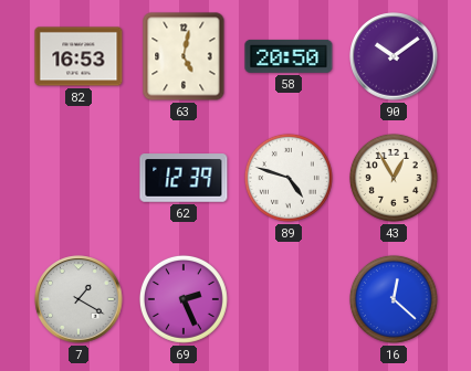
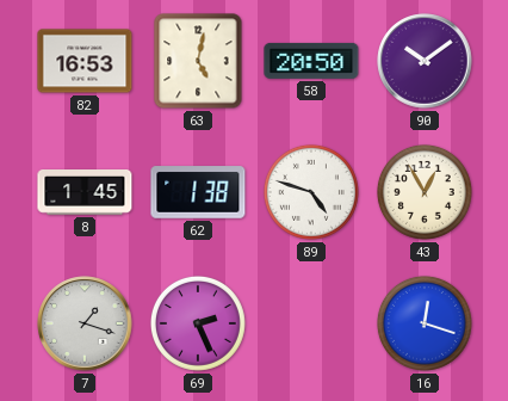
8: none -> 1:45 (85, 193)
62: 12:39 -> 1:38 (198, 192)
7: 1:20 -> 1:18 (85, 323)
16: 12:22 -> 12:18 (425, 323)
